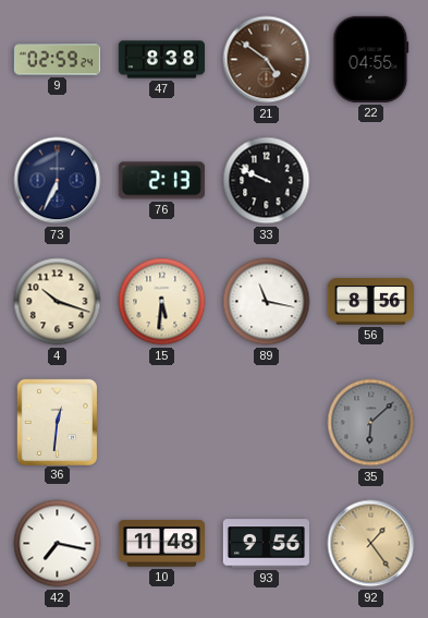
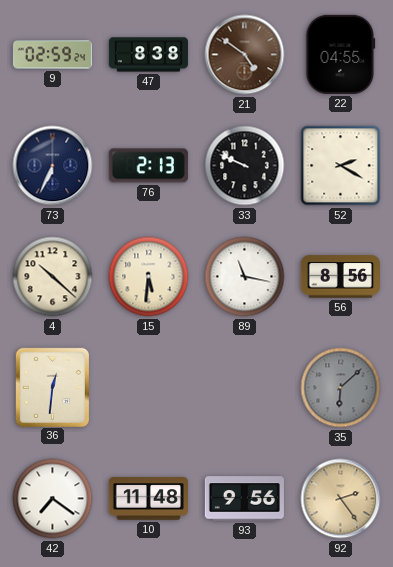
52: none -> 2:20 (341, 166)
4: 10:18 -> 10:22 (53, 277)
42: 7:17 -> 7:21 (53, 499)
92: 1:24 -> 2:24 (341, 499)
